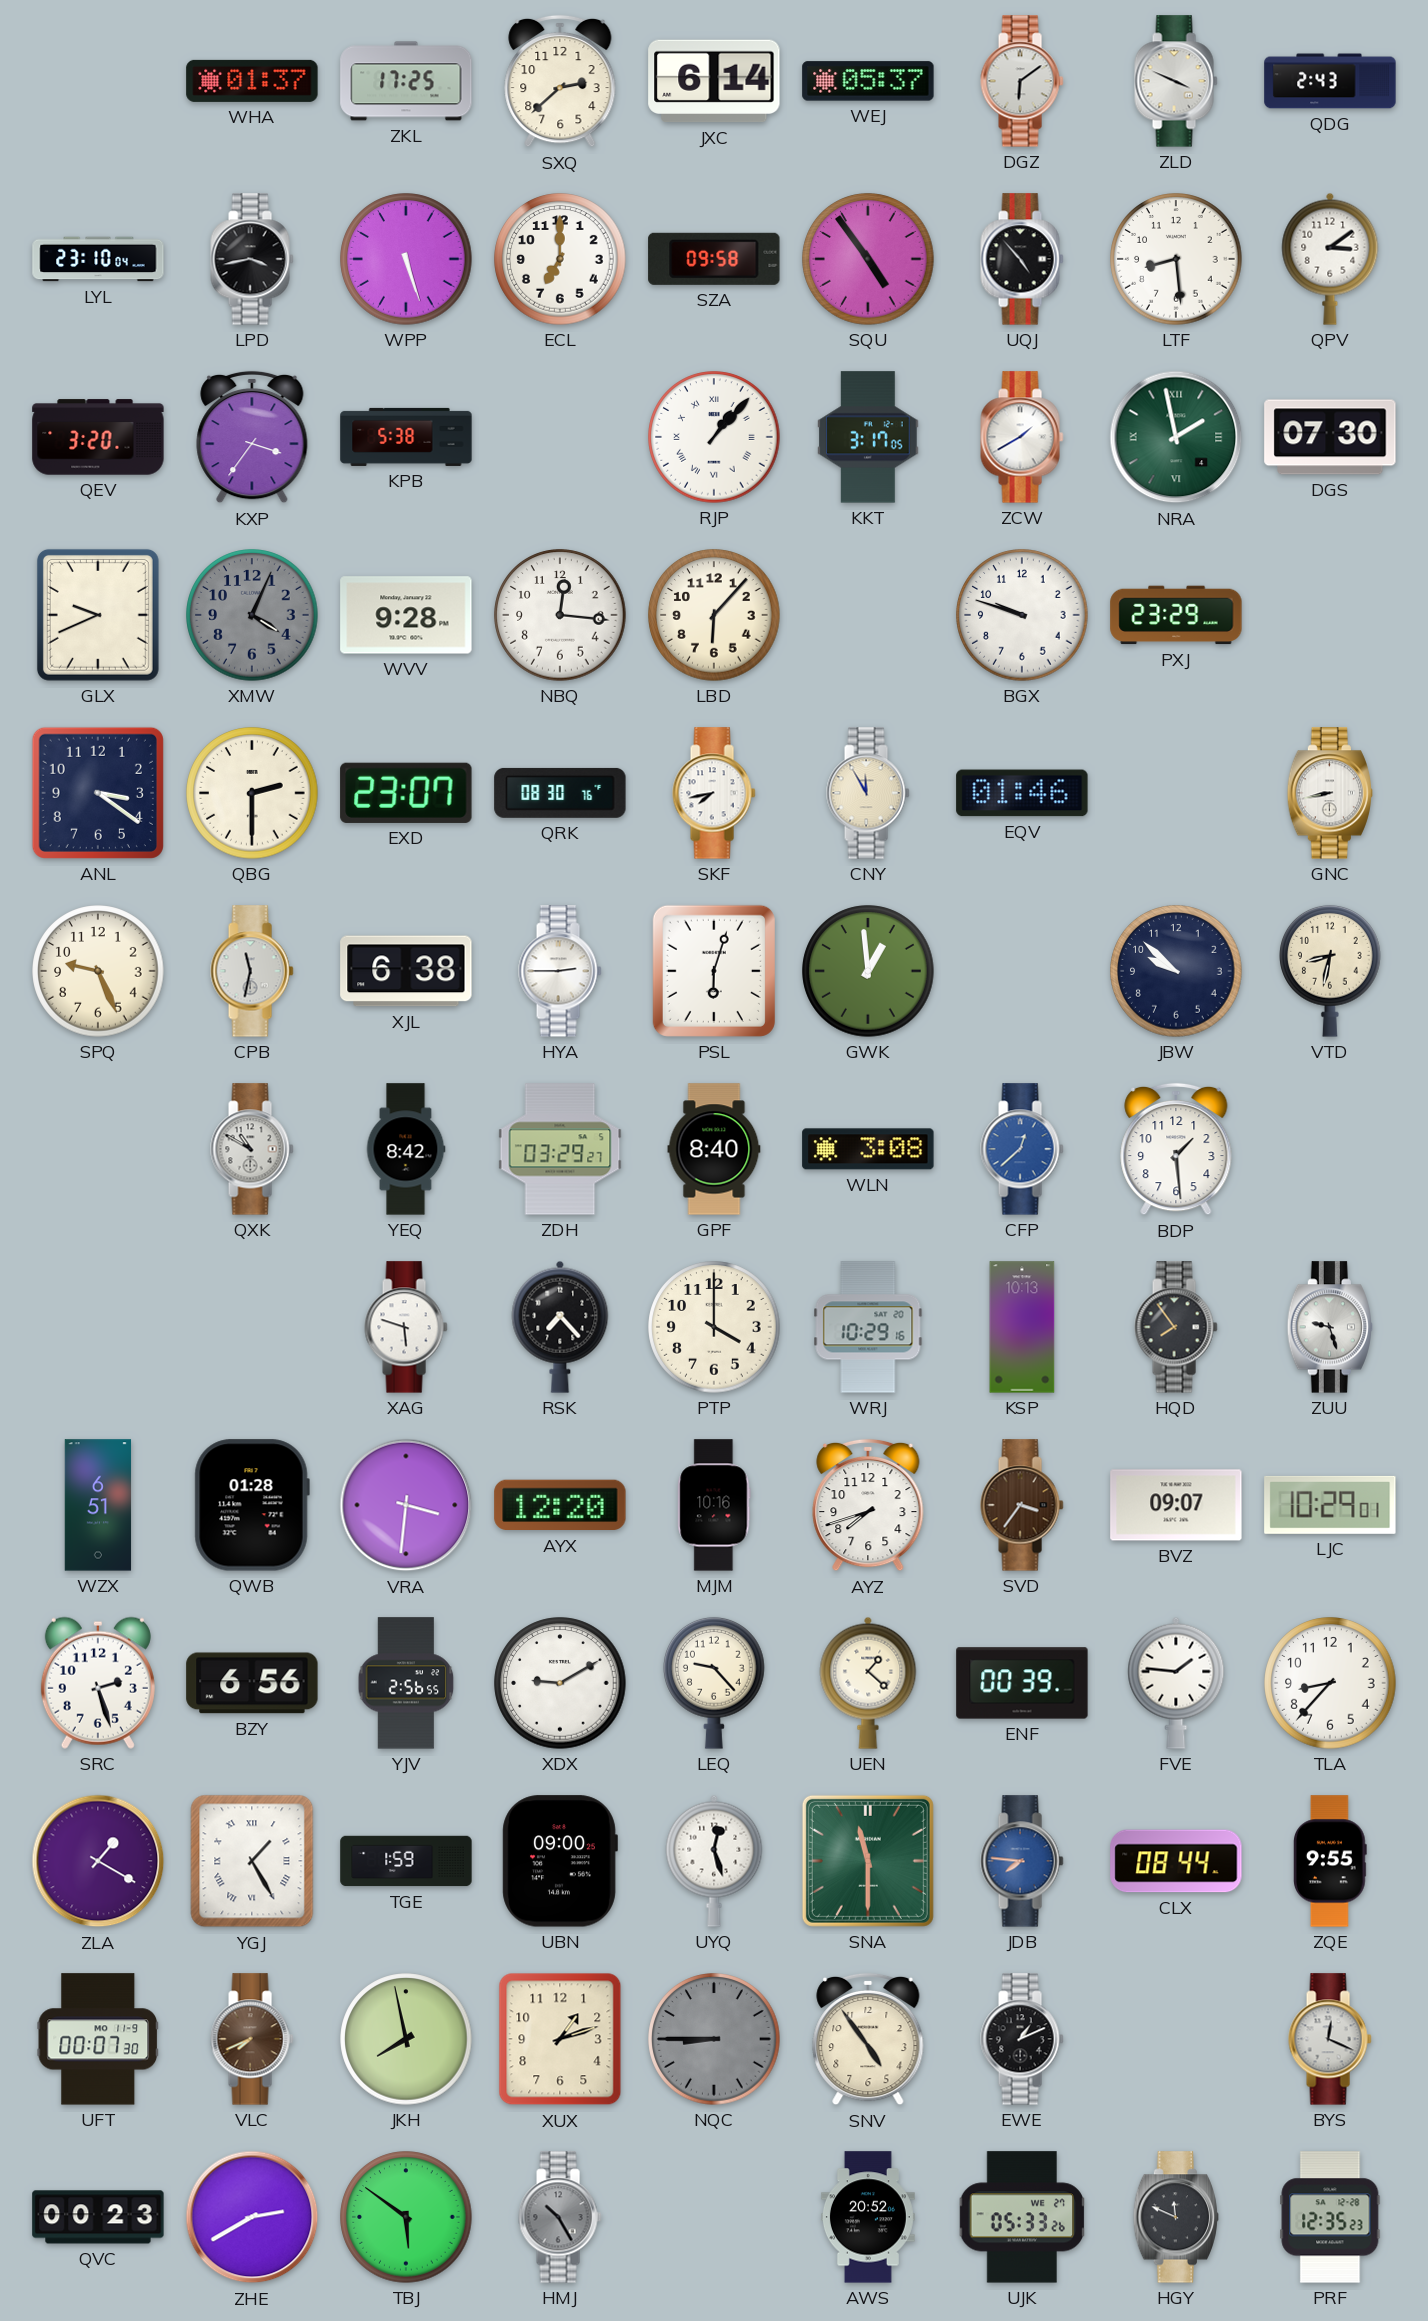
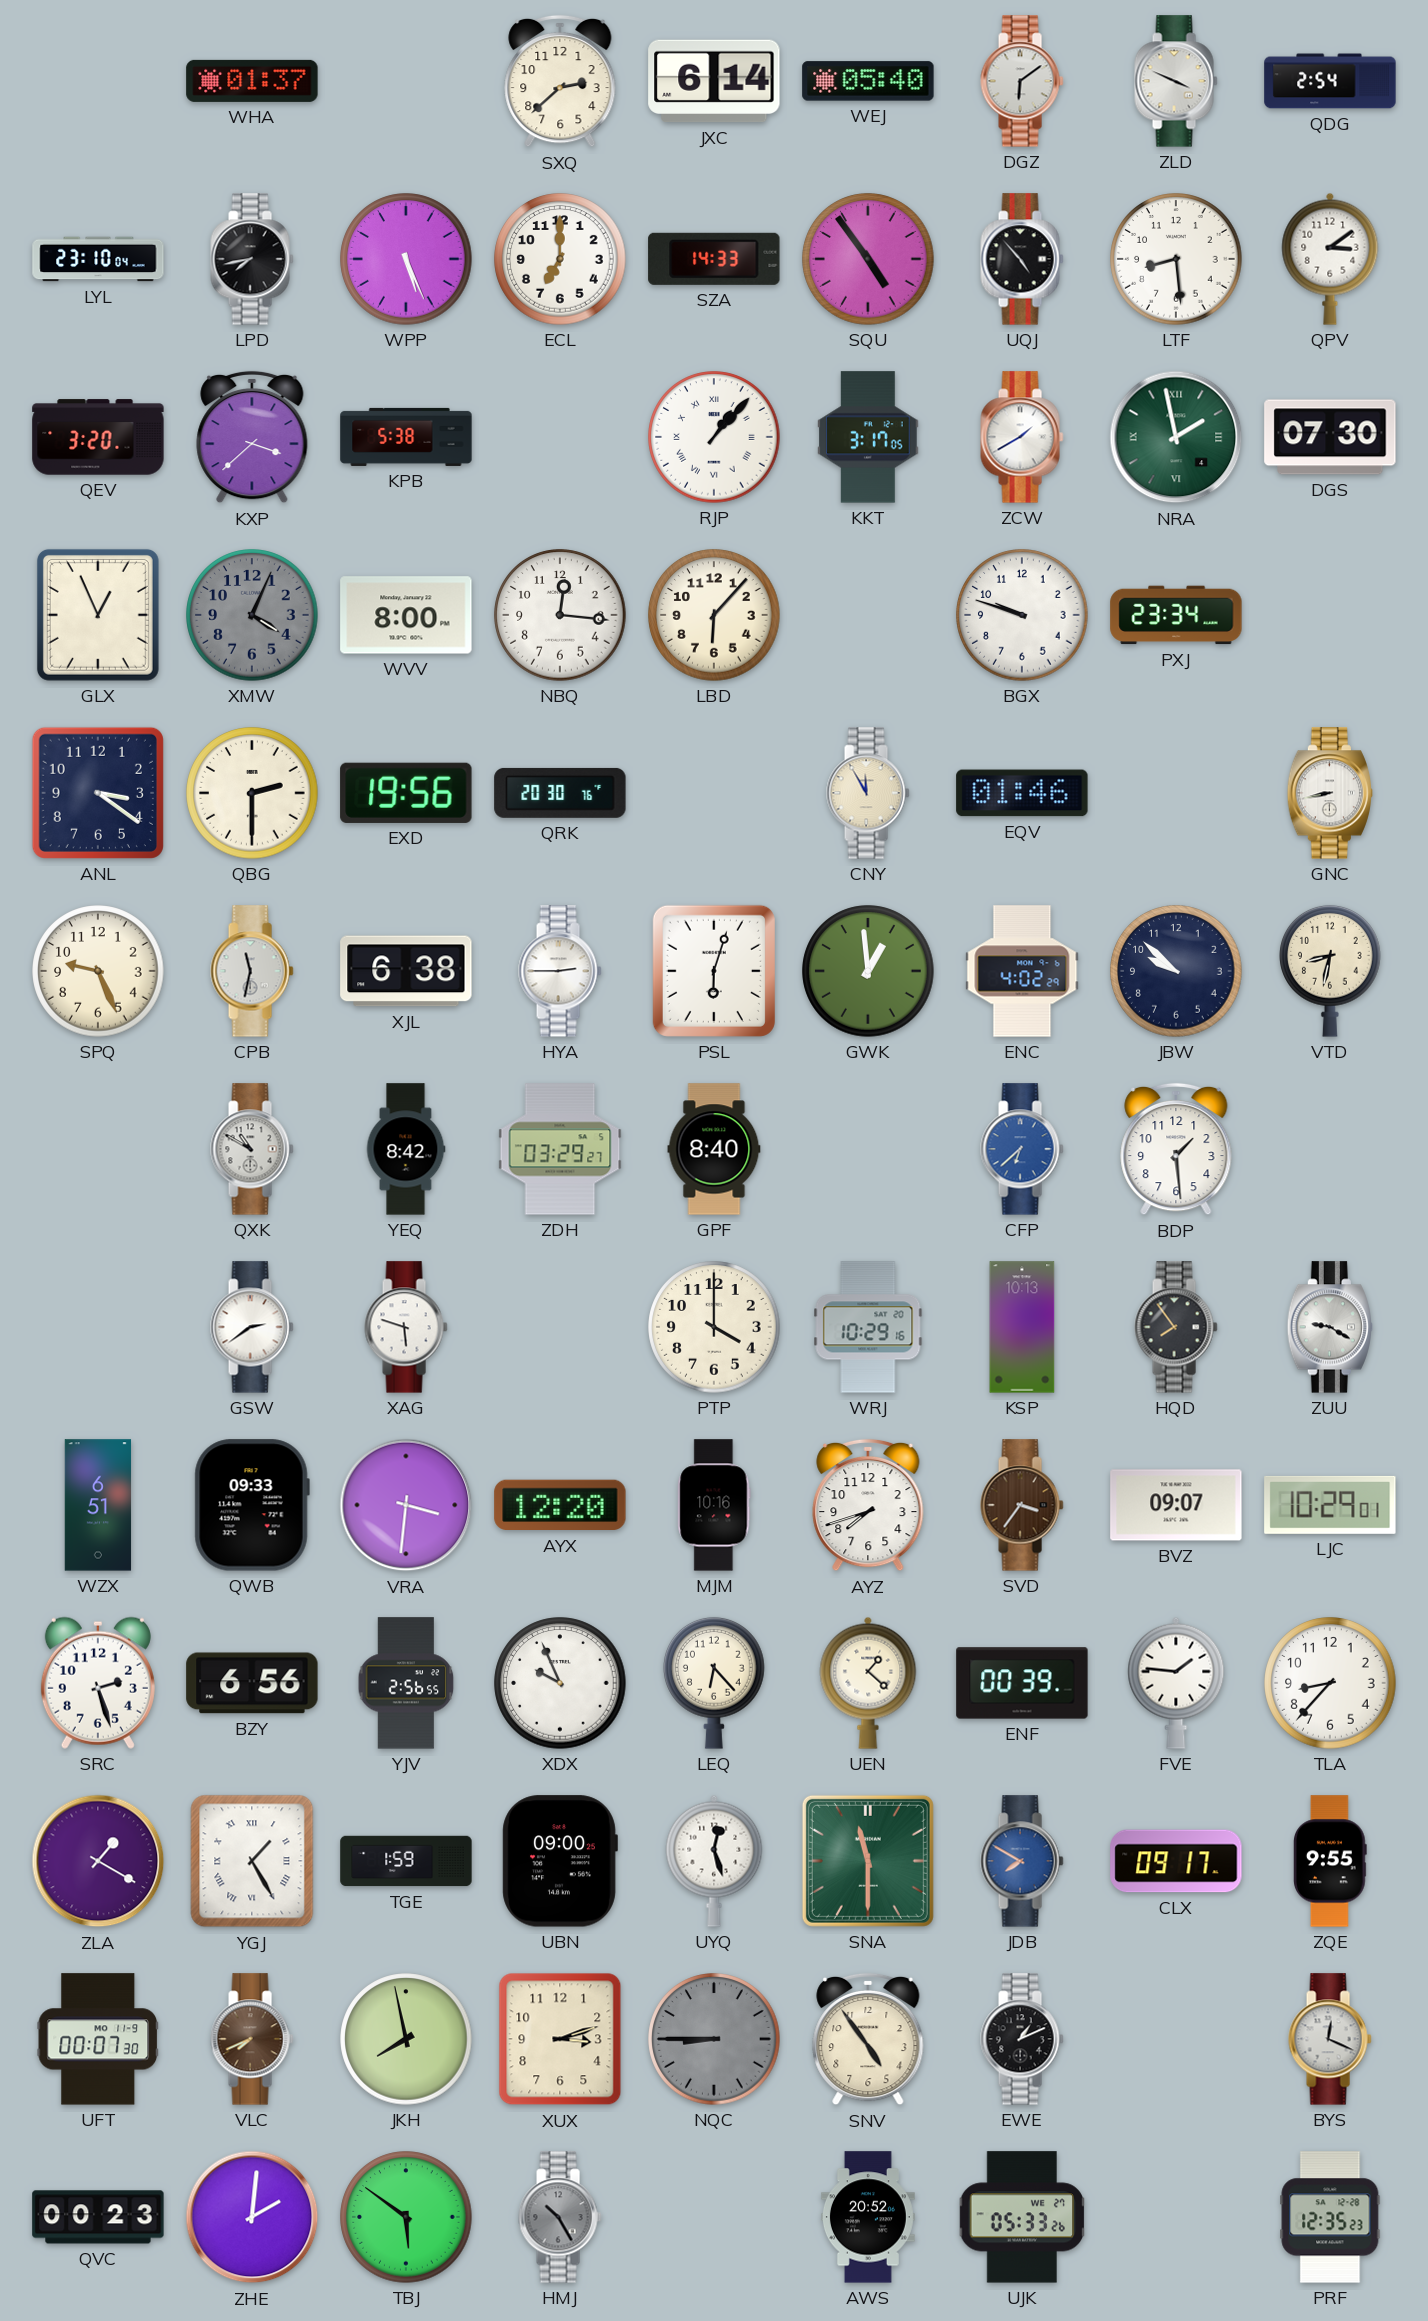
ZKL: 17:25 -> none (406, 81)
WEJ: 05:37 -> 05:40 (868, 81)
QDG: 2:43 -> 2:54 (1330, 81)
LPD: 3:43 -> 7:43 (252, 259)
WPP: 5:27 -> 5:26 (406, 259)
SZA: 09:58 -> 14:33 (714, 259)
KXP: 3:36 -> 3:38 (252, 437)
GLX: 9:41 -> 12:56 (98, 615)
WVV: 9:28 -> 8:00 (406, 615)
PXJ: 23:29 -> 23:34 (1176, 615)
EXD: 23:07 -> 19:56 (406, 793)
QRK: 08:30 -> 20:30 (560, 793)
SKF: 7:43 -> none (714, 793)
ENC: none -> 4:02 (1022, 971)
WLN: 3:08 -> none (868, 1149)
CFP: 12:38 -> 6:38 (1022, 1149)
GSW: none -> 2:39 (252, 1327)
RSK: 7:23 -> none (560, 1327)
ZUU: 9:27 -> 9:20 (1329, 1327)
QWB: 01:28 -> 09:33 (252, 1505)
XDX: 9:10 -> 9:56 (560, 1683)
LEQ: 9:23 -> 6:23 (715, 1683)
JDB: 7:46 -> 7:50 (1022, 1861)
CLX: 08:44 -> 09:17 (1176, 1861)
XUX: 1:12 -> 3:12 (560, 2039)
ZHE: 2:40 -> 2:01 (252, 2217)
HGY: 11:49 -> none (1175, 2217)
